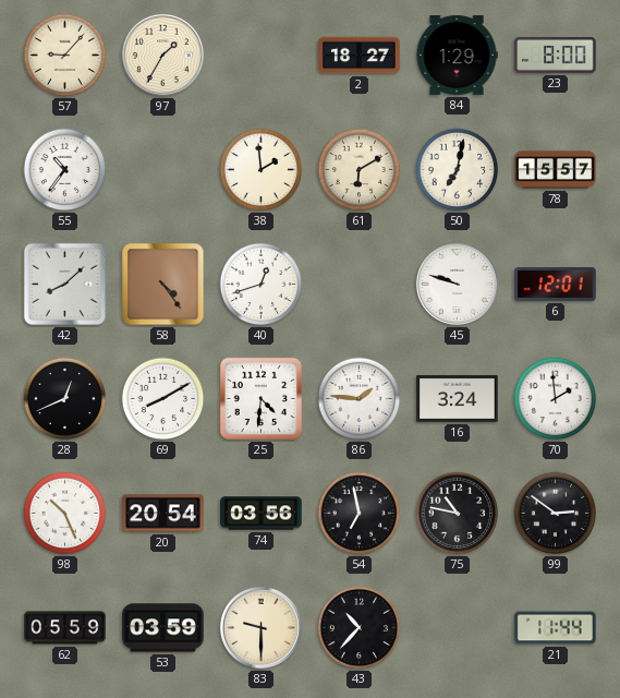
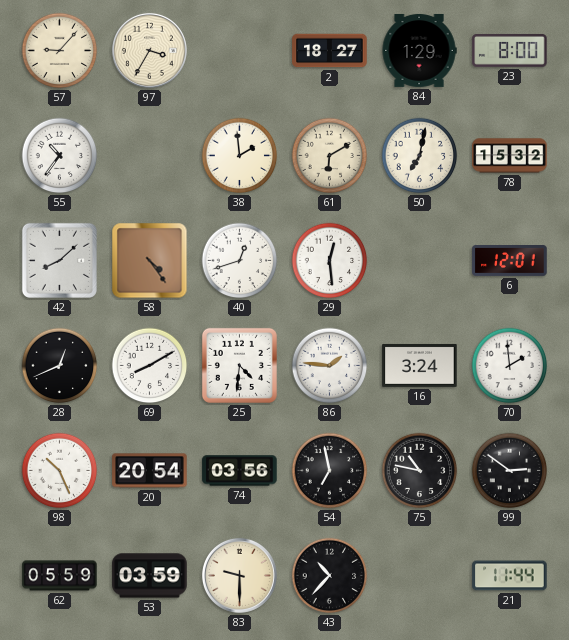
97: 1:35 -> 3:35 (149, 50)
78: 15:57 -> 15:32 (510, 156)
29: none -> 12:29 (330, 261)
45: 9:48 -> none (457, 284)
